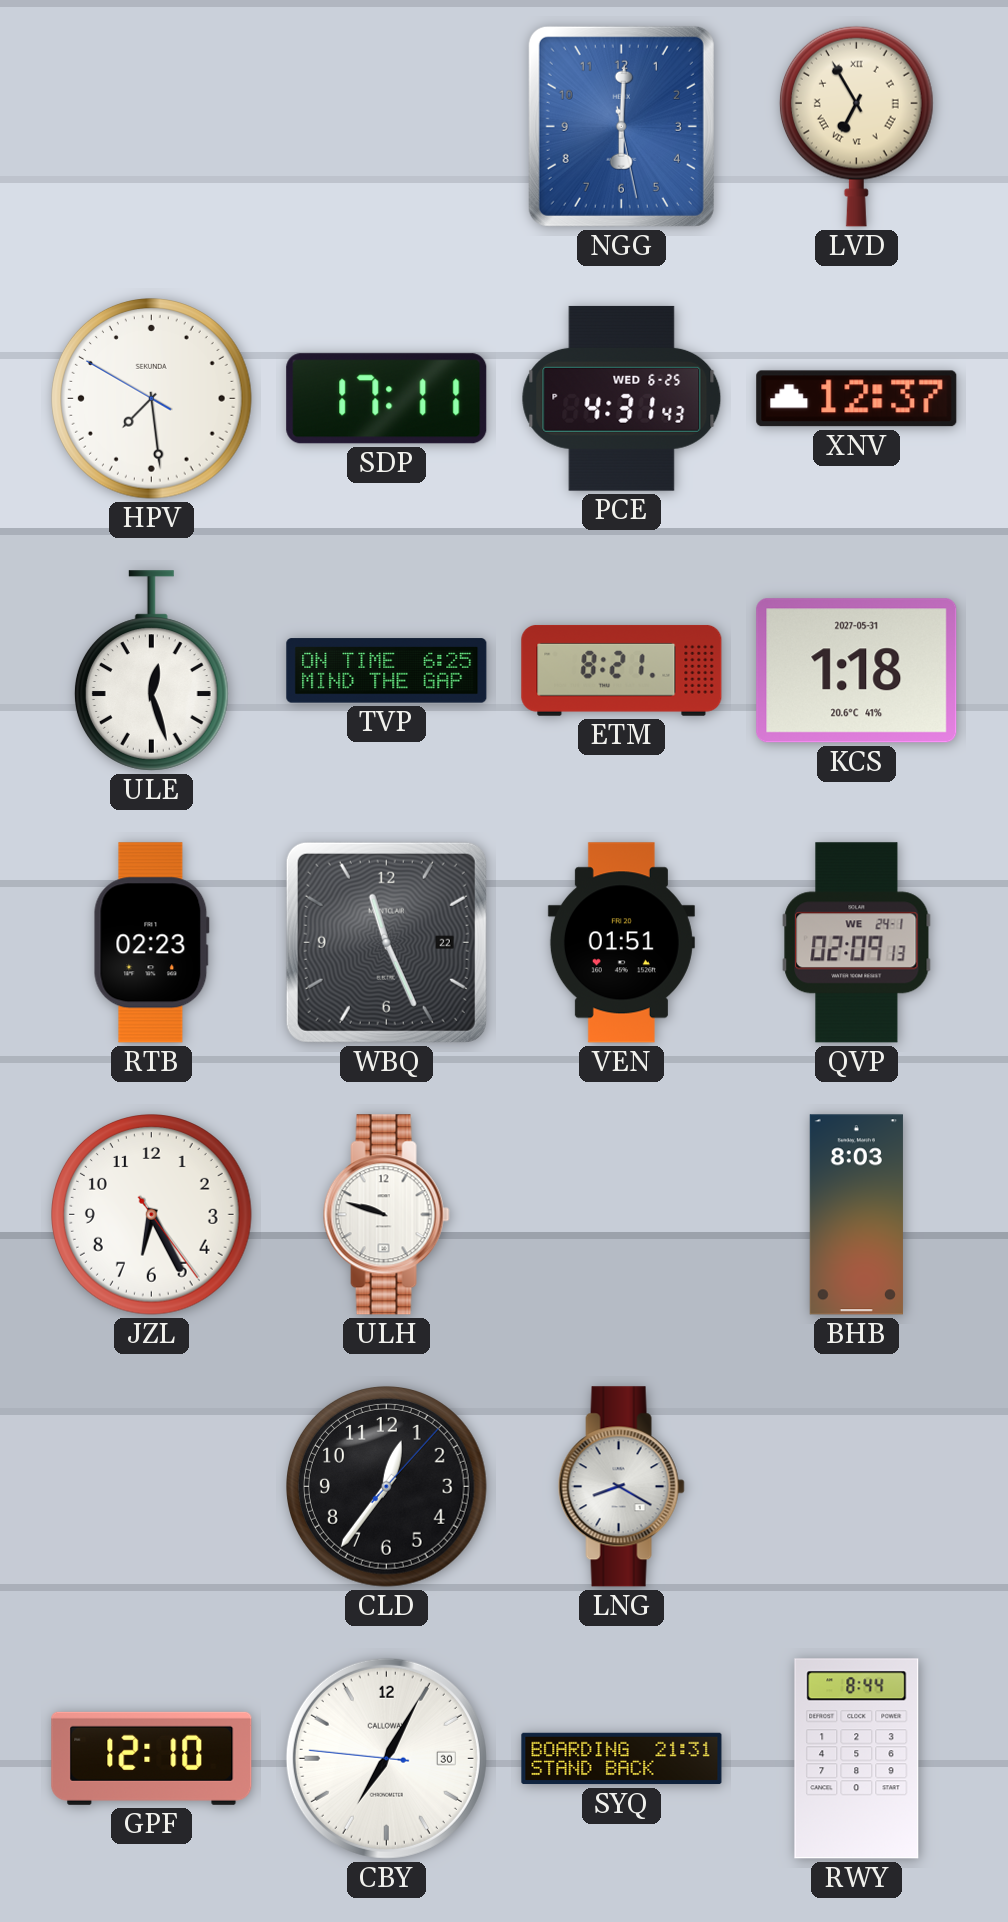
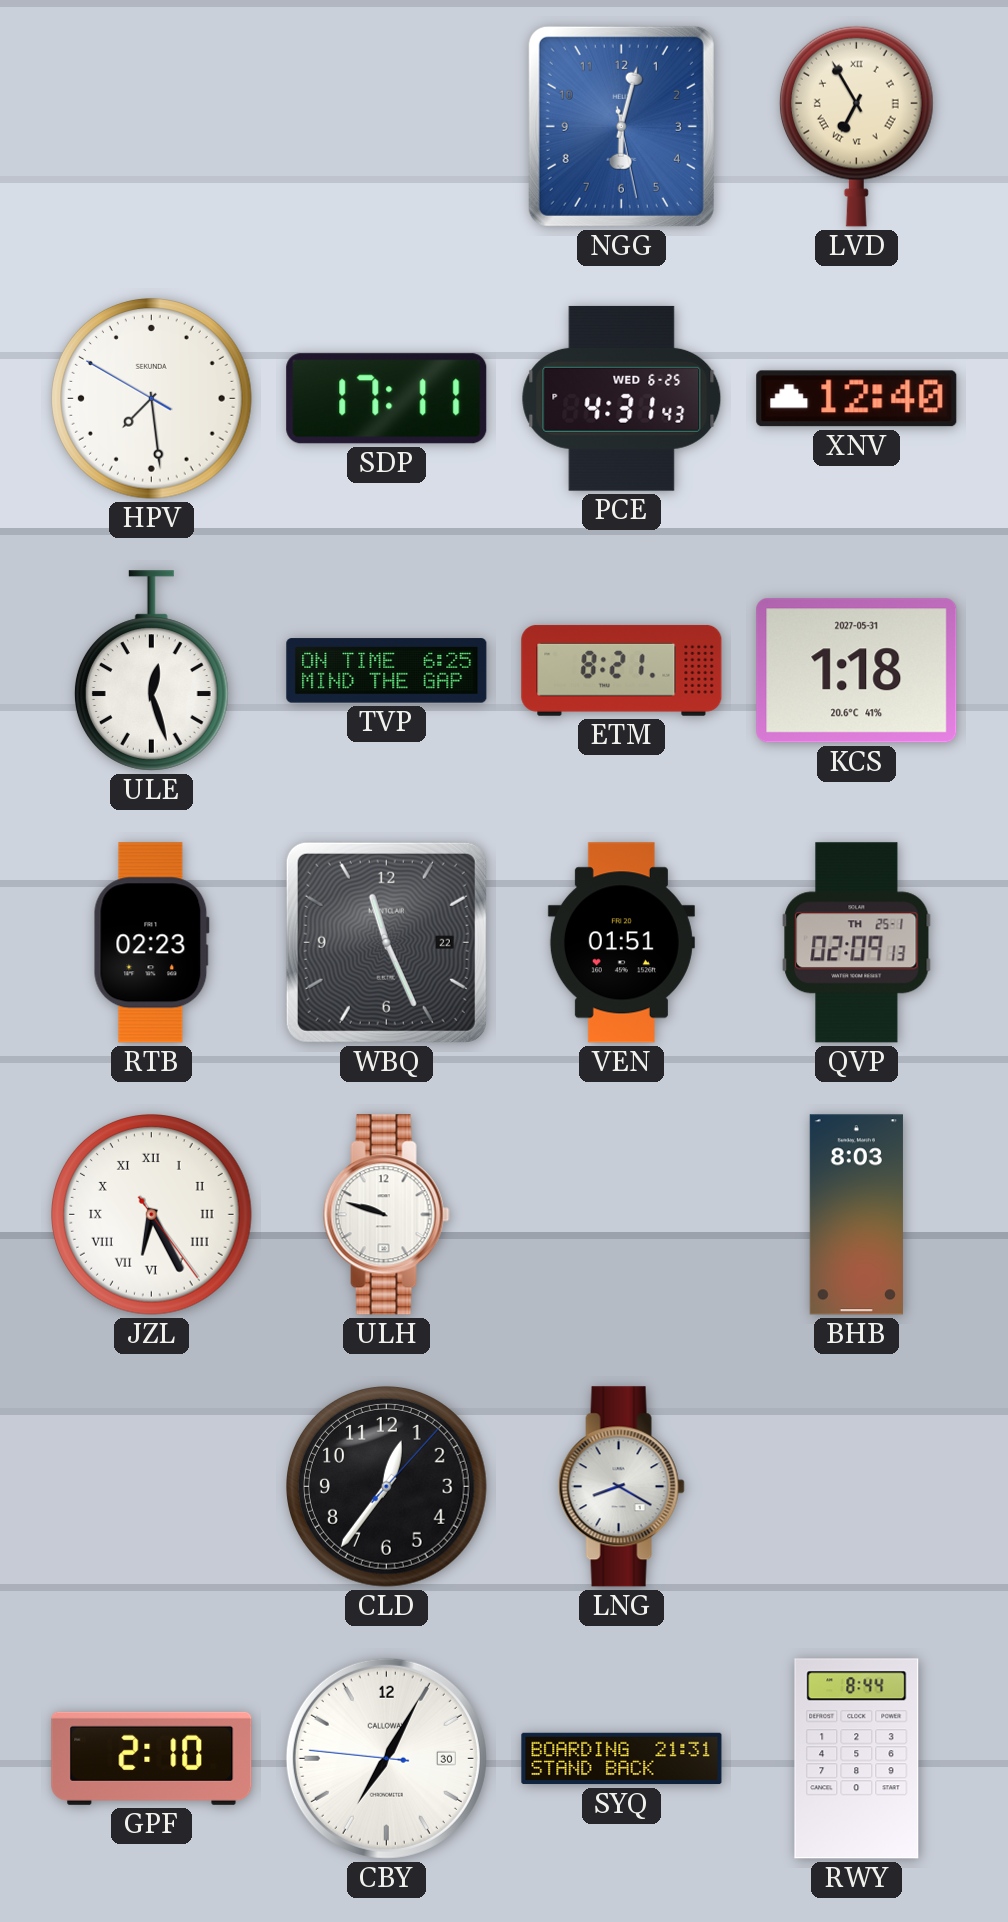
NGG: 6:00 -> 6:02 (621, 126)
XNV: 12:37 -> 12:40 (857, 399)
QVP date: WE 24-1 -> TH 25-1 (857, 943)
JZL numerals: Arabic -> Roman (152, 1215)
GPF: 12:10 -> 2:10 (152, 1758)
